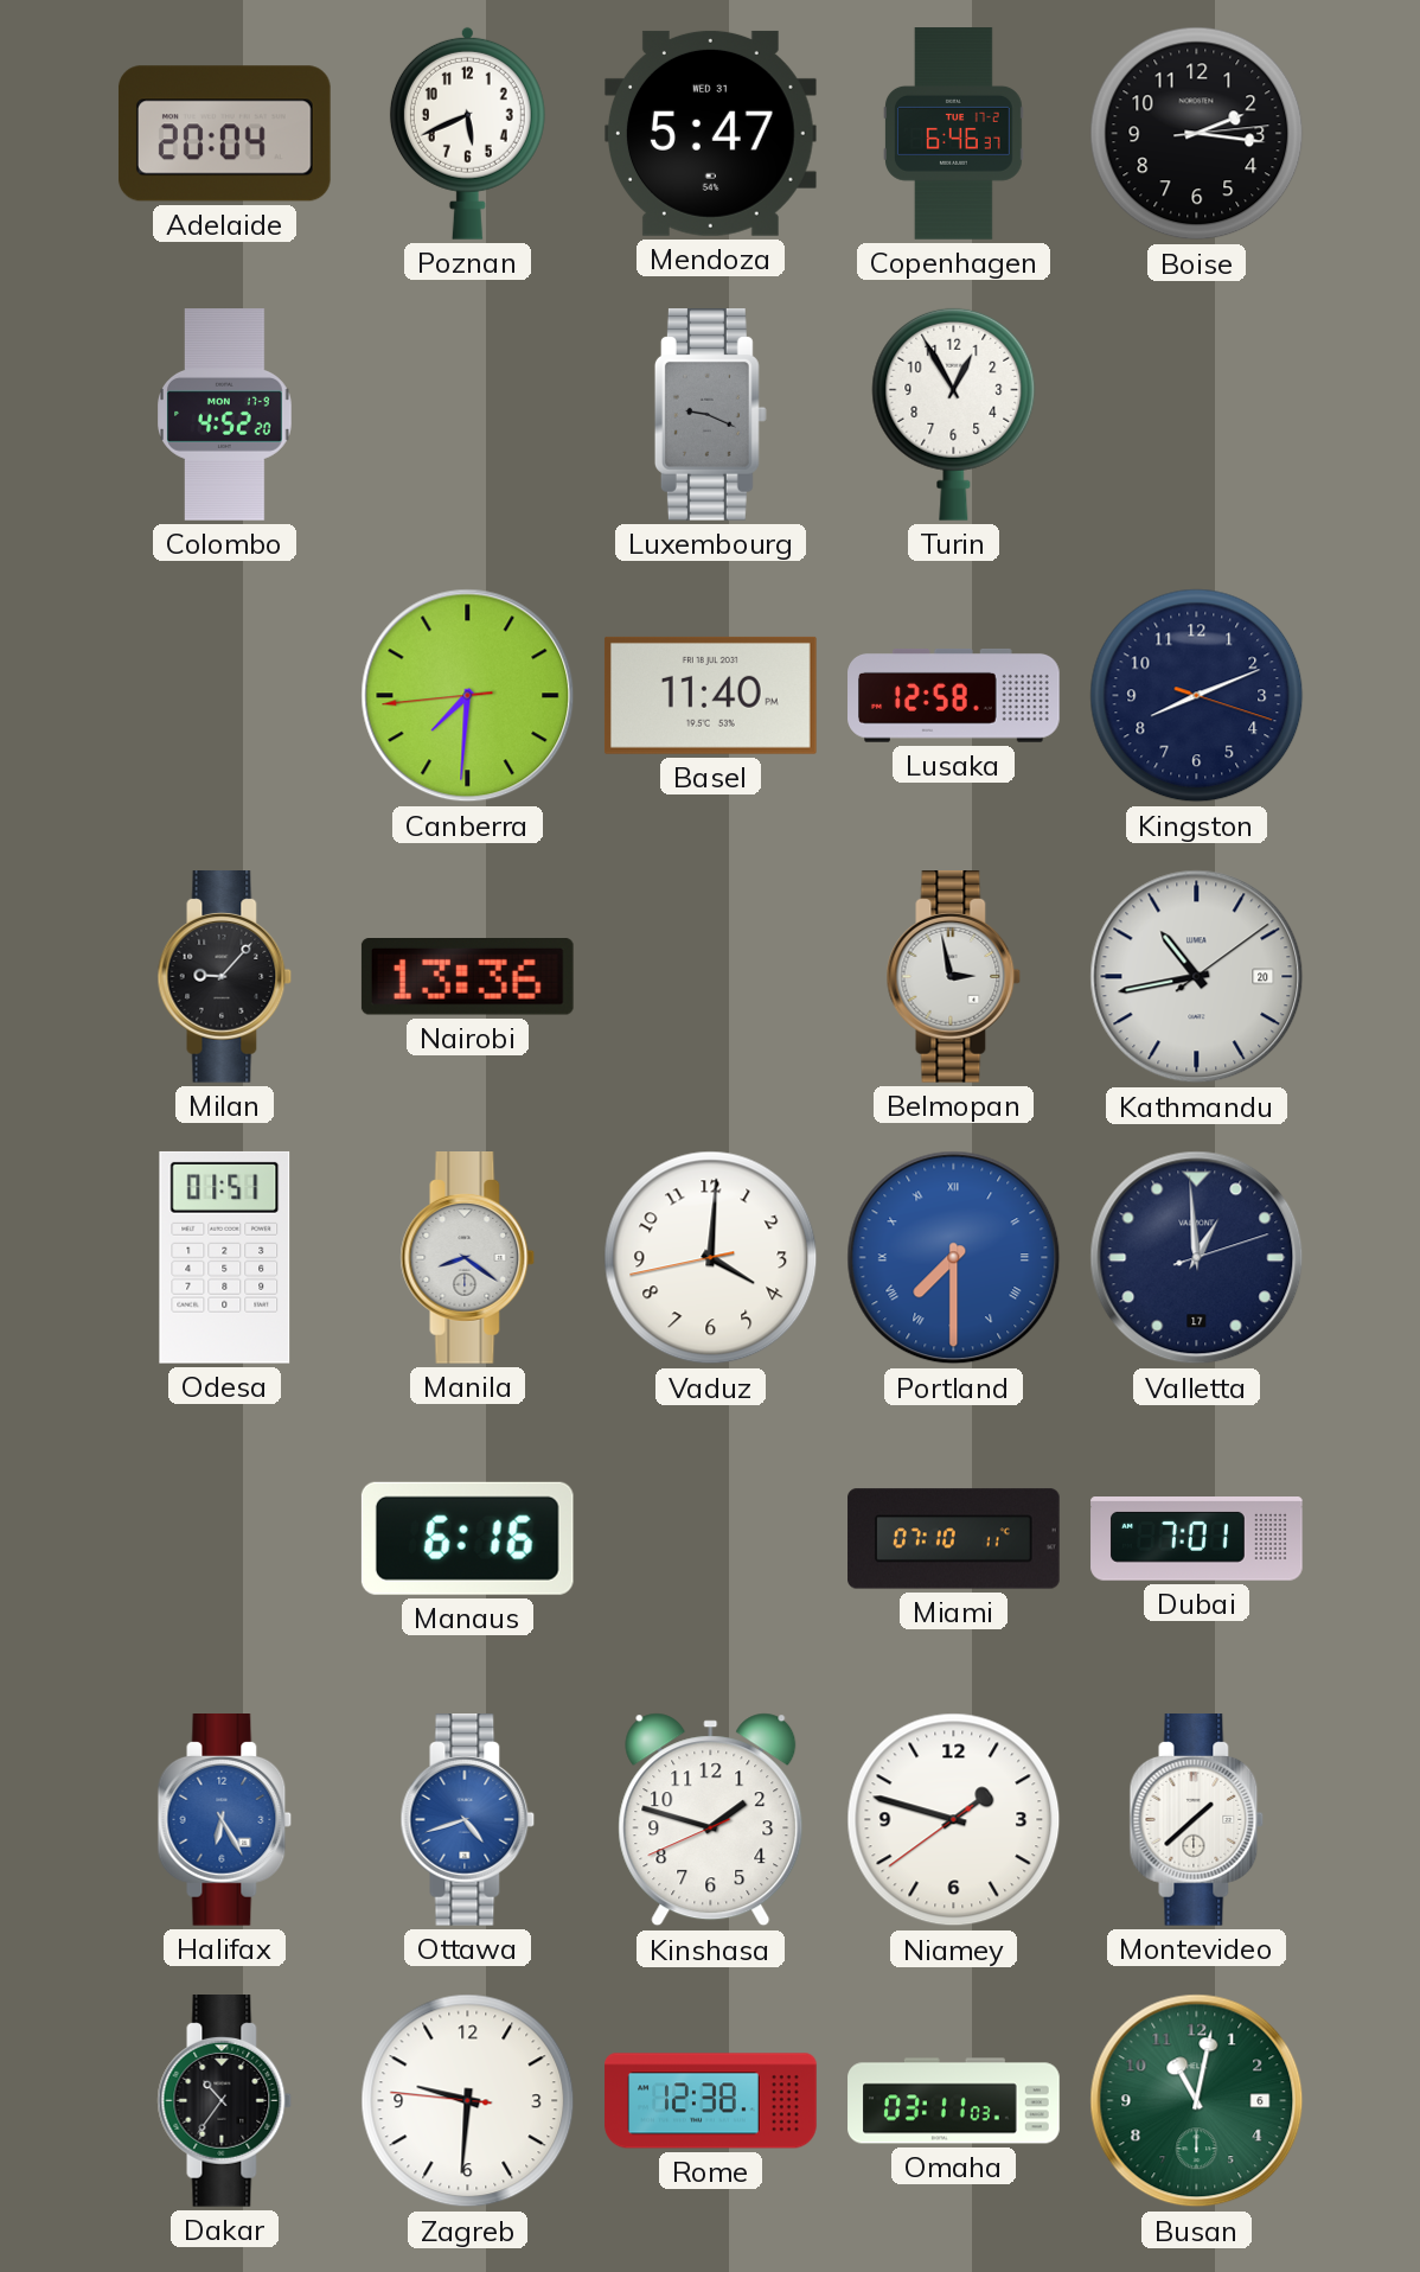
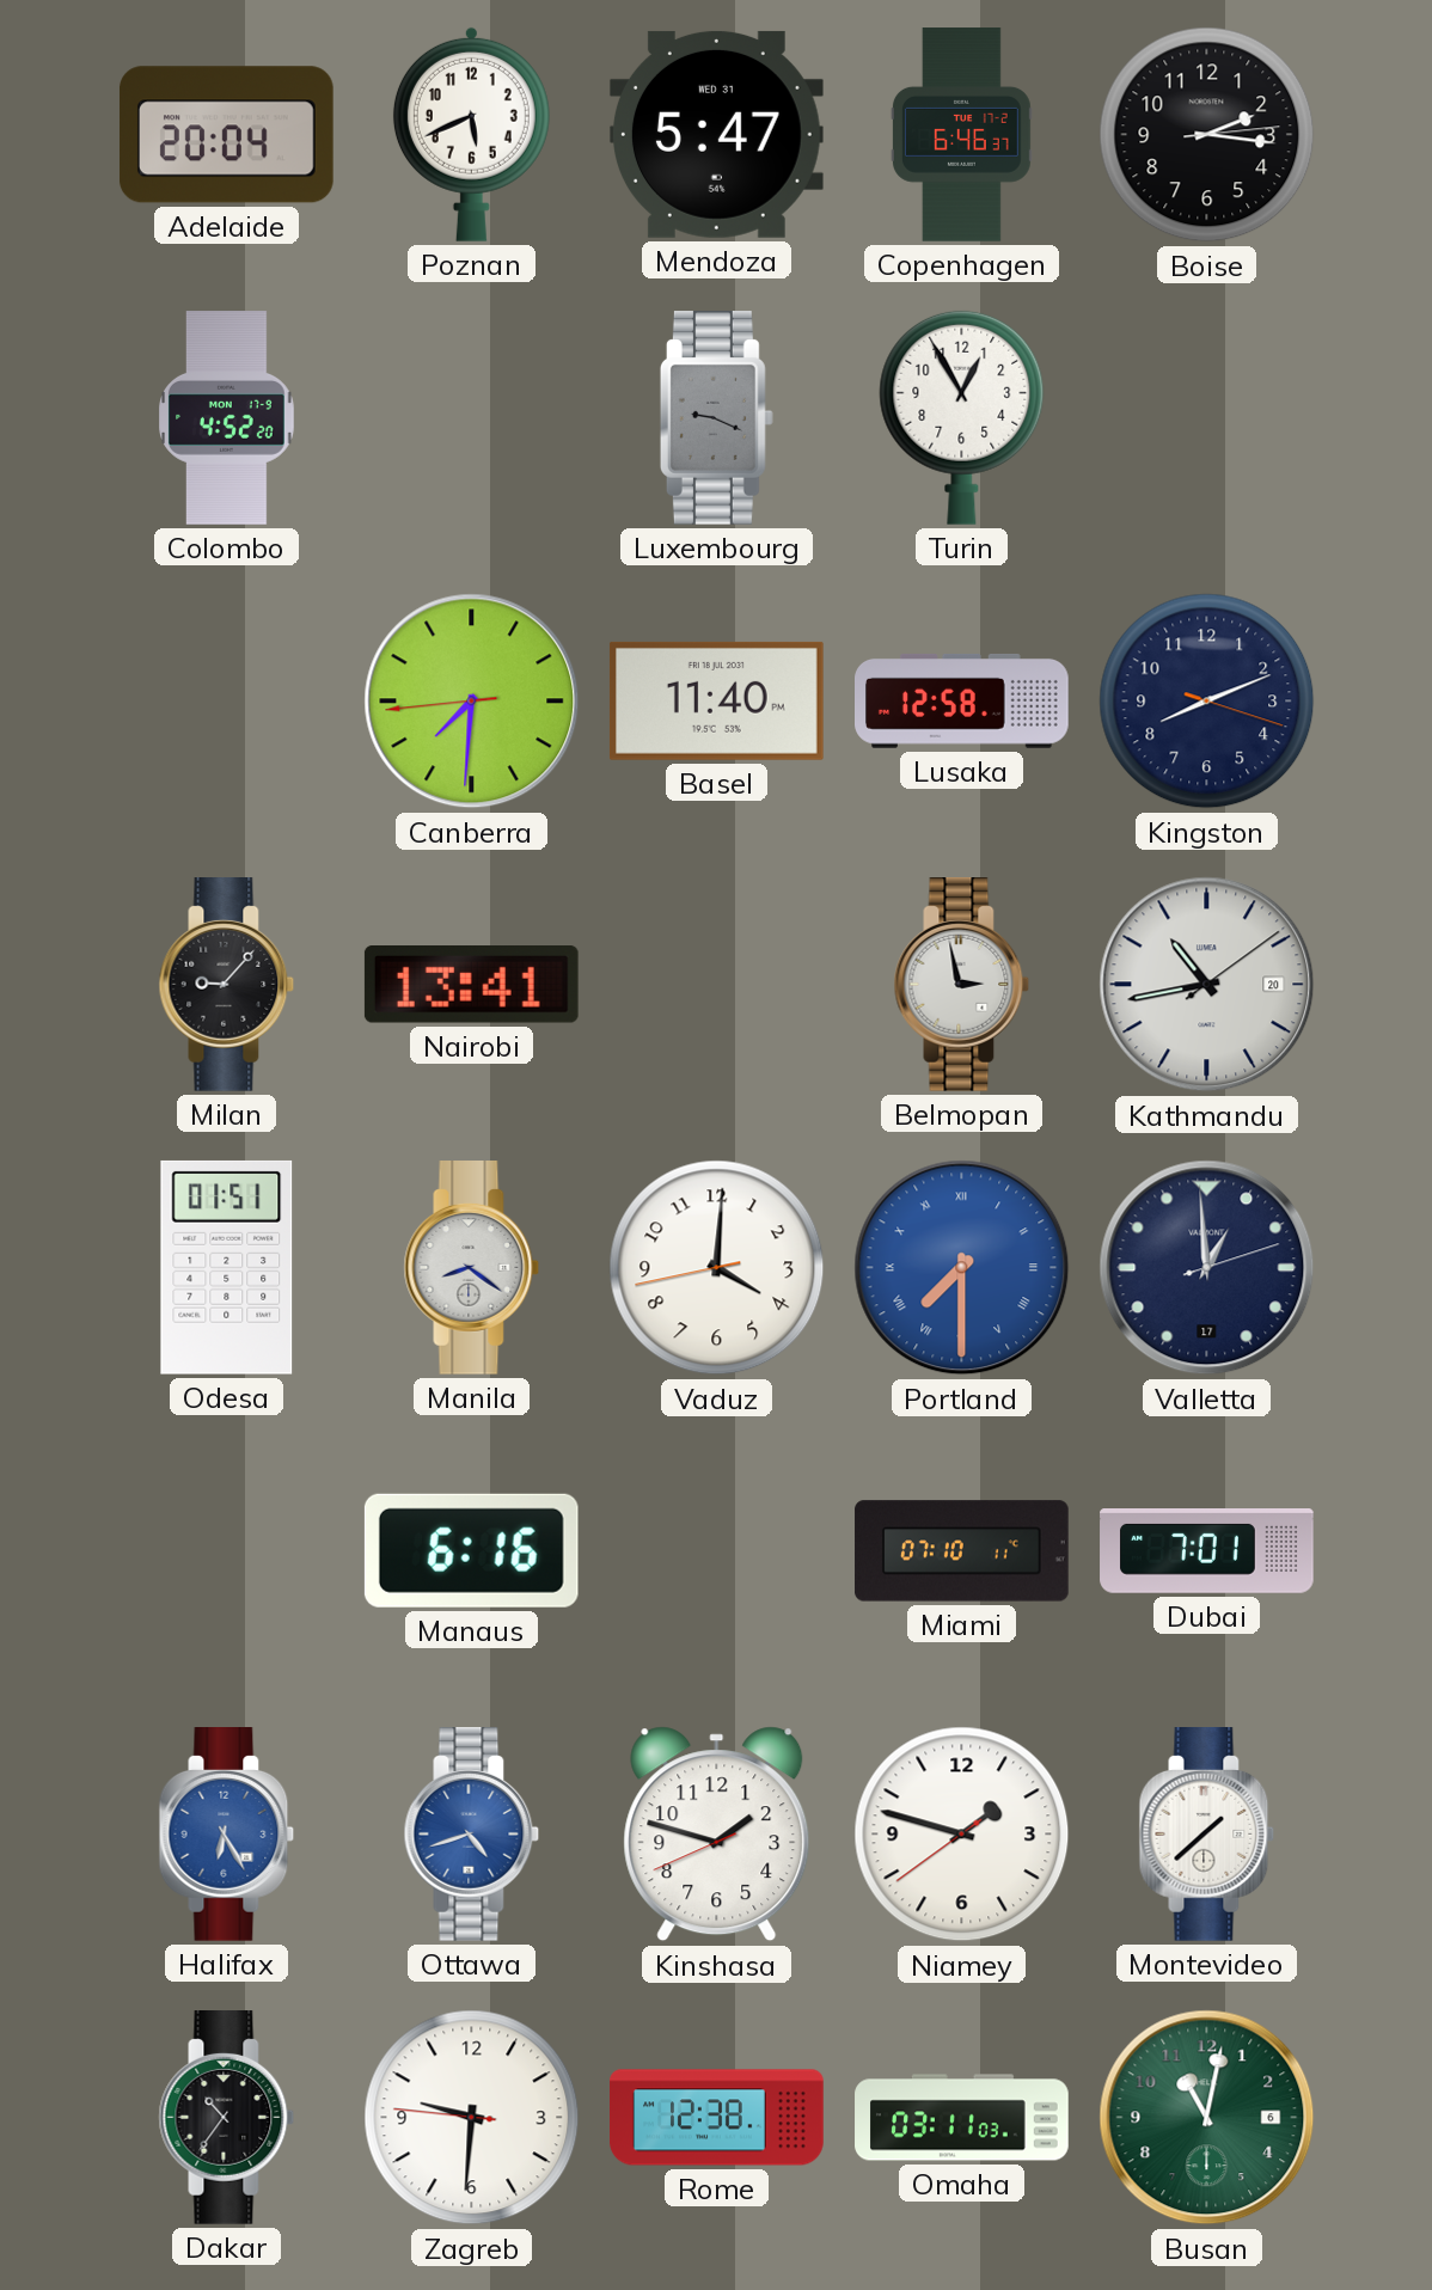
Nairobi: 13:36 -> 13:41 (471, 985)
